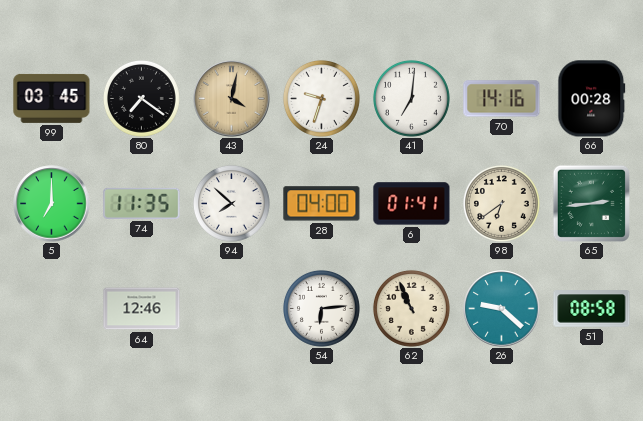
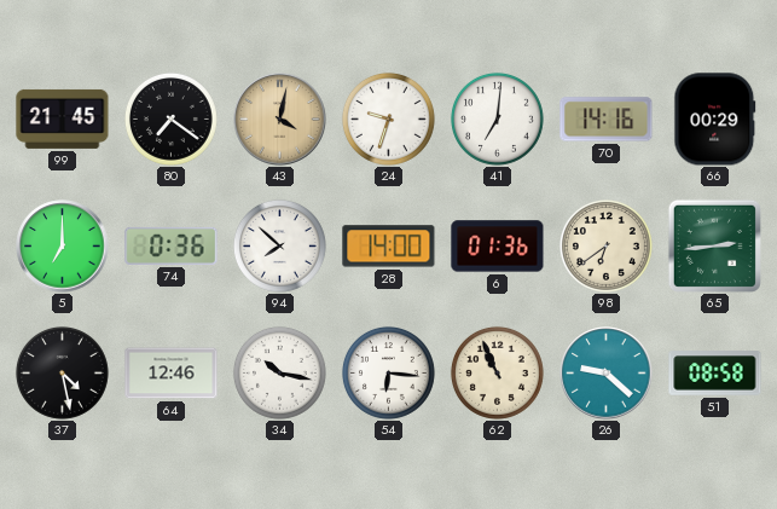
99: 03:45 -> 21:45 (63, 118)
66: 00:28 -> 00:29 (715, 120)
74: 11:35 -> 0:36 (172, 245)
28: 04:00 -> 14:00 (389, 247)
6: 01:41 -> 01:36 (498, 247)
37: none -> 4:28 (62, 372)
34: none -> 10:17 (279, 372)
54: 6:14 -> 6:16 (388, 372)
